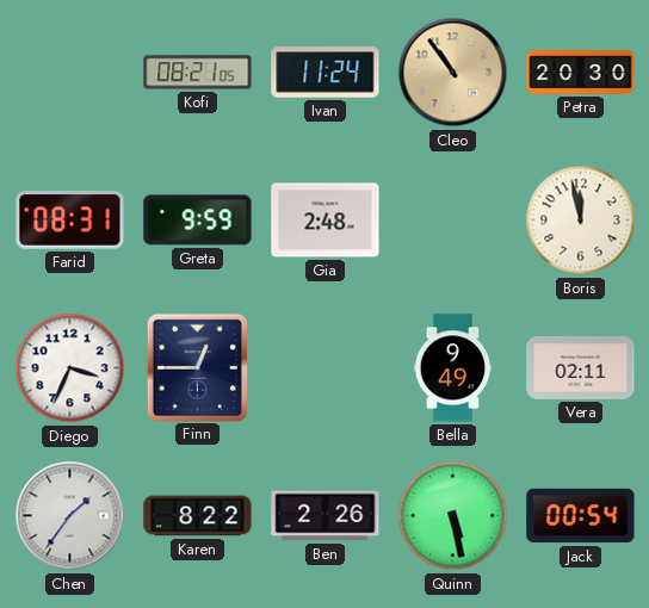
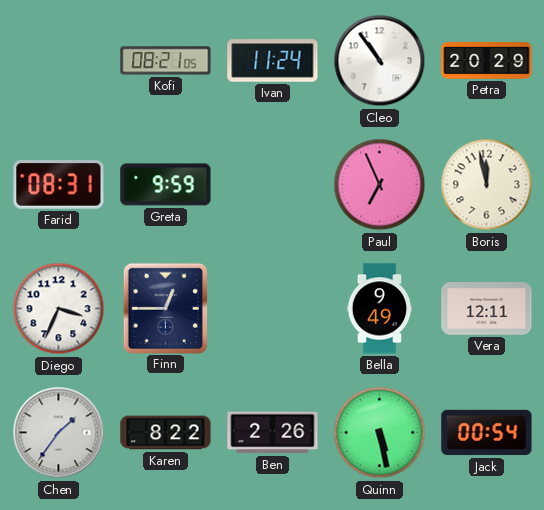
Cleo dial: champagne -> white (380, 61)
Petra: 20:30 -> 20:29 (487, 61)
Gia: 2:48 -> none (326, 221)
Paul: none -> 6:56 (380, 185)
Vera: 02:11 -> 12:11 (487, 309)
